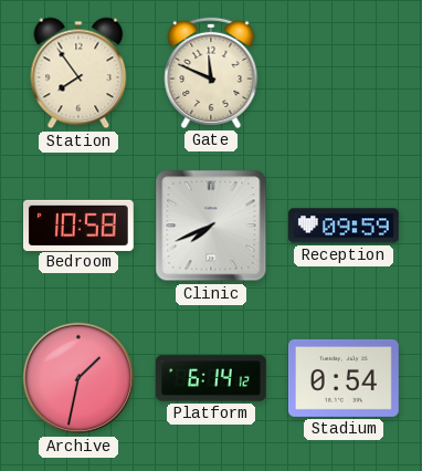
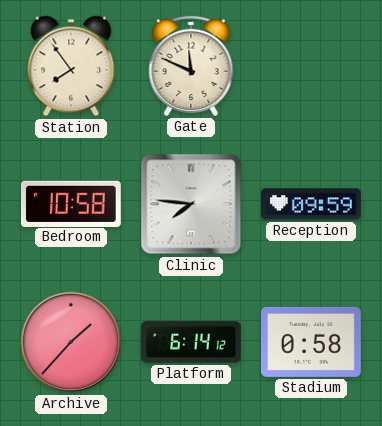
Clinic: 7:41 -> 7:46 (191, 204)
Archive: 1:32 -> 1:37 (71, 342)
Stadium: 0:54 -> 0:58 (311, 342)
